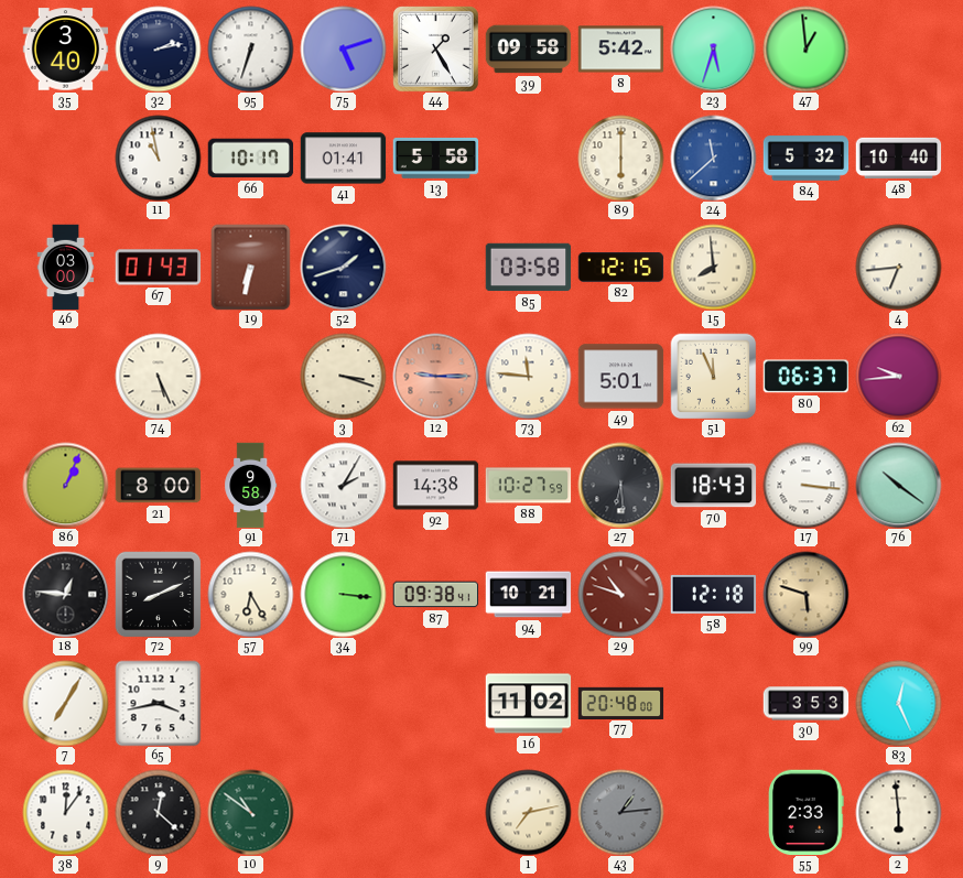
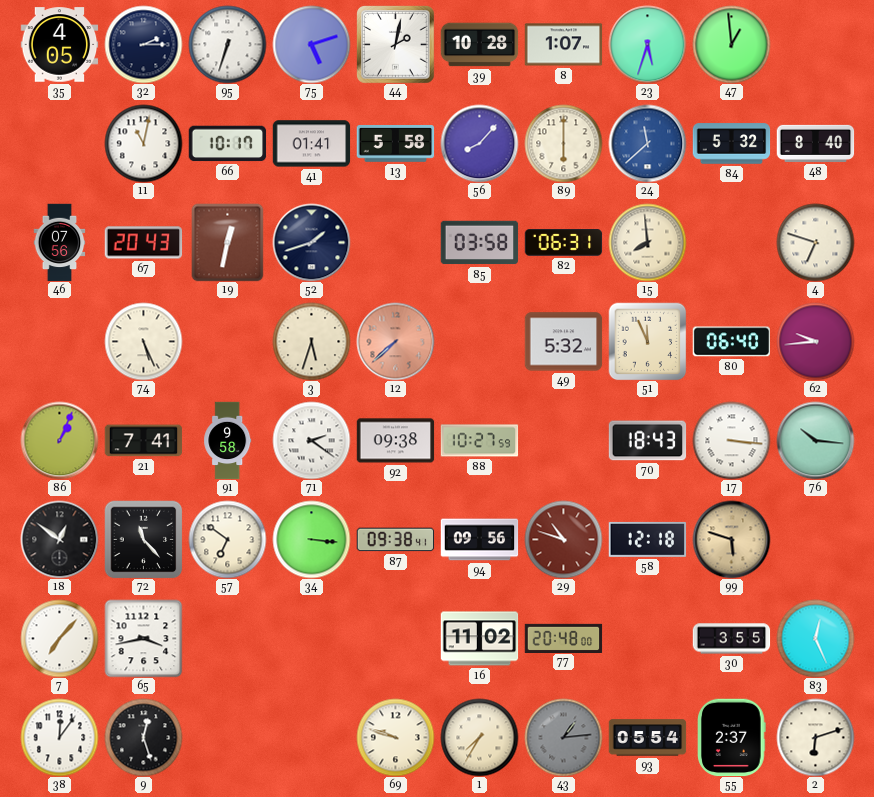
35: 3:40 -> 4:05 (59, 45)
32: 2:13 -> 2:15 (143, 44)
44: 1:25 -> 2:02 (395, 44)
39: 09:58 -> 10:28 (479, 45)
8: 5:42 -> 1:07 (563, 45)
11: 10:58 -> 11:02 (143, 143)
56: none -> 8:07 (479, 143)
48: 10:40 -> 8:40 (815, 143)
46: 03:00 -> 07:56 (60, 242)
67: 01:43 -> 20:43 (143, 243)
19: 6:32 -> 12:32 (228, 242)
82: 12:15 -> 06:31 (563, 243)
4: 6:44 -> 6:48 (815, 242)
3: 3:18 -> 5:33 (311, 341)
12: 9:15 -> 7:38 (395, 341)
73: 11:46 -> none (528, 376)
49: 5:01 -> 5:32 (563, 342)
80: 06:37 -> 06:40 (731, 342)
21: 8:00 -> 7:41 (143, 441)
71: 2:05 -> 2:21 (311, 440)
92: 14:38 -> 09:38 (395, 441)
27: 6:29 -> none (620, 485)
76: 10:21 -> 10:16 (815, 440)
18: 12:46 -> 12:51 (59, 539)
72: 8:11 -> 11:23 (143, 539)
57: 6:25 -> 6:51 (227, 539)
94: 10:21 -> 09:56 (479, 540)
7: 7:05 -> 7:07 (59, 638)
30: 3:53 -> 3:55 (731, 639)
9: 12:22 -> 12:27 (143, 737)
10: 10:51 -> none (250, 812)
69: none -> 9:48 (395, 737)
1: 7:13 -> 7:35 (479, 737)
93: none -> 05:54 (647, 738)
55: 2:33 -> 2:37 (732, 737)
2: 5:59 -> 6:12 (815, 737)
